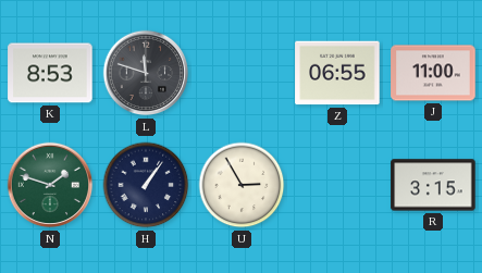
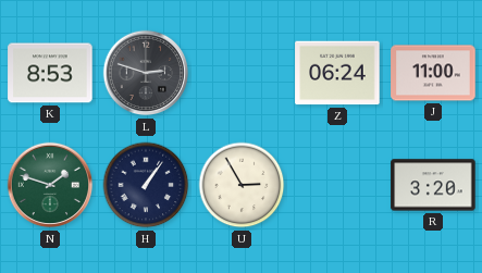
L: 11:48 -> 2:48 (146, 73)
Z: 06:55 -> 06:24 (337, 73)
R: 3:15 -> 3:20 (433, 185)
